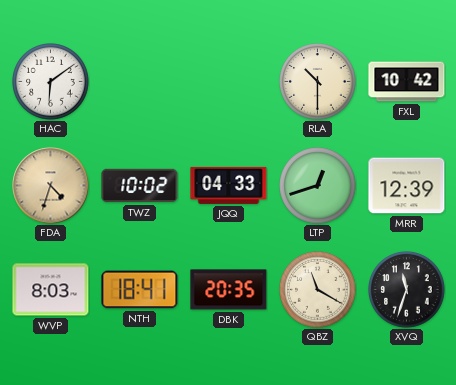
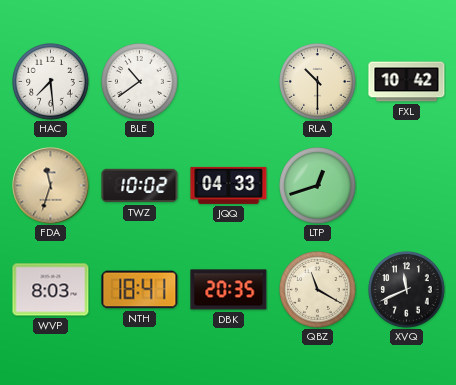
HAC: 6:09 -> 7:29 (51, 82)
BLE: none -> 10:39 (140, 82)
FDA: 4:33 -> 11:33 (51, 186)
MRR: 12:39 -> none (407, 186)
XVQ: 11:33 -> 11:41 (407, 290)
